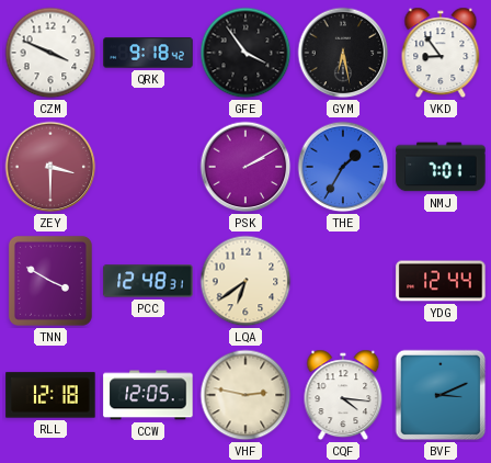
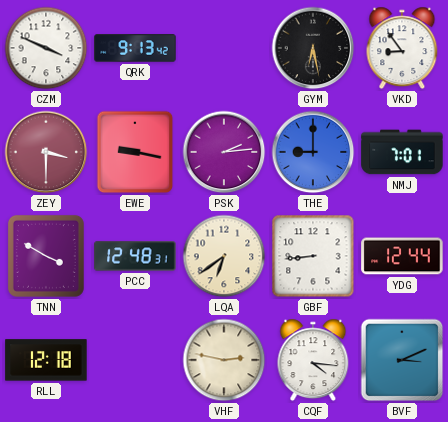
QRK: 9:18 -> 9:13 (135, 48)
GFE: 3:54 -> none (245, 53)
EWE: none -> 9:17 (135, 152)
PSK: 2:10 -> 2:14 (224, 152)
THE: 1:35 -> 9:00 (313, 152)
GBF: none -> 8:44 (313, 256)
CCW: 12:05 -> none (148, 395)
